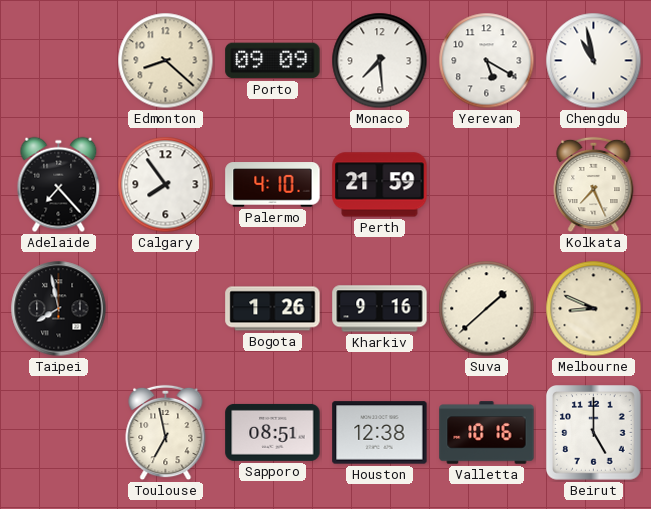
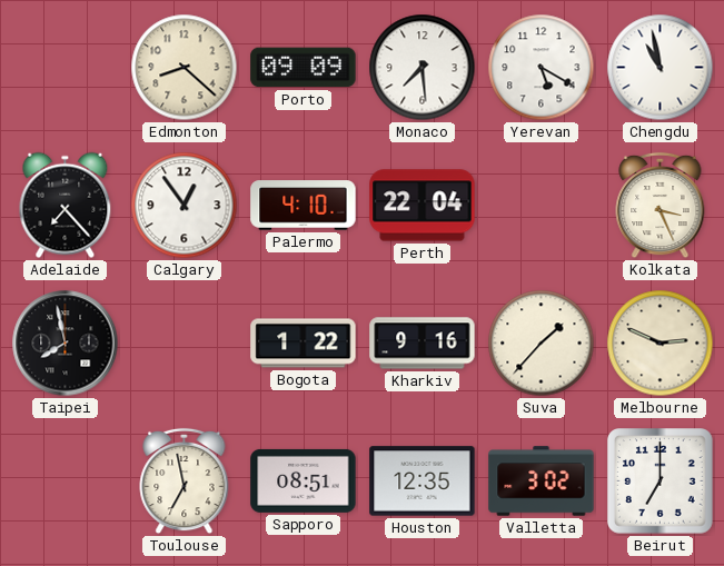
Calgary: 7:54 -> 12:54 (185, 206)
Perth: 21:59 -> 22:04 (423, 206)
Kolkata: 7:26 -> 3:26 (661, 206)
Bogota: 1:26 -> 1:22 (304, 344)
Suva: 1:38 -> 1:37 (542, 344)
Melbourne: 8:49 -> 2:49 (661, 344)
Houston: 12:38 -> 12:35 (423, 481)
Valletta: 10:16 -> 3:02 (542, 481)
Beirut: 5:00 -> 7:00 (661, 481)
